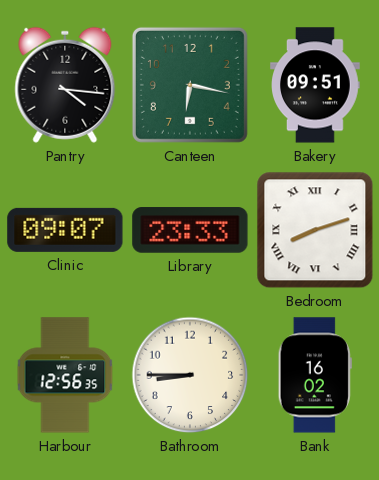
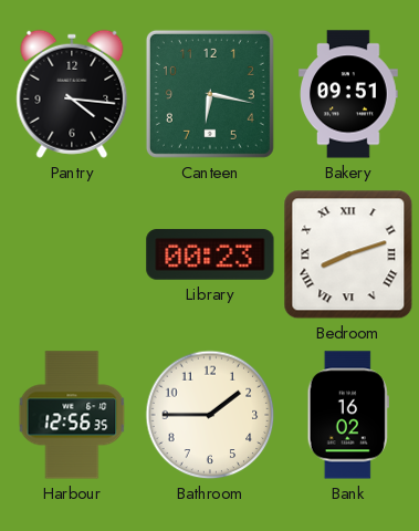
Clinic: 09:07 -> none (65, 230)
Library: 23:33 -> 00:23 (210, 254)
Bathroom: 8:45 -> 1:45 (210, 415)
